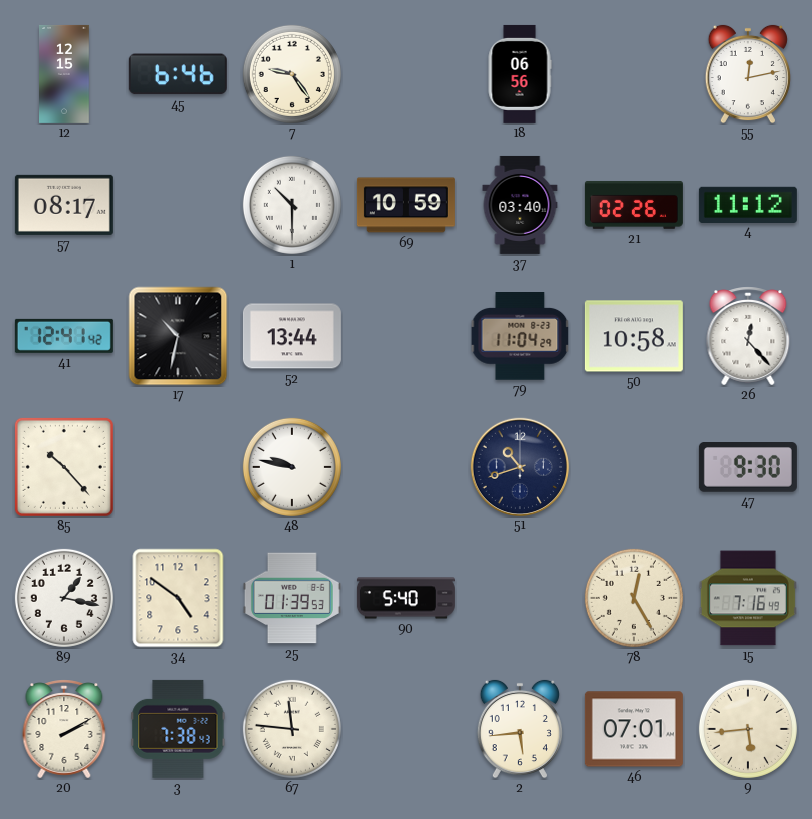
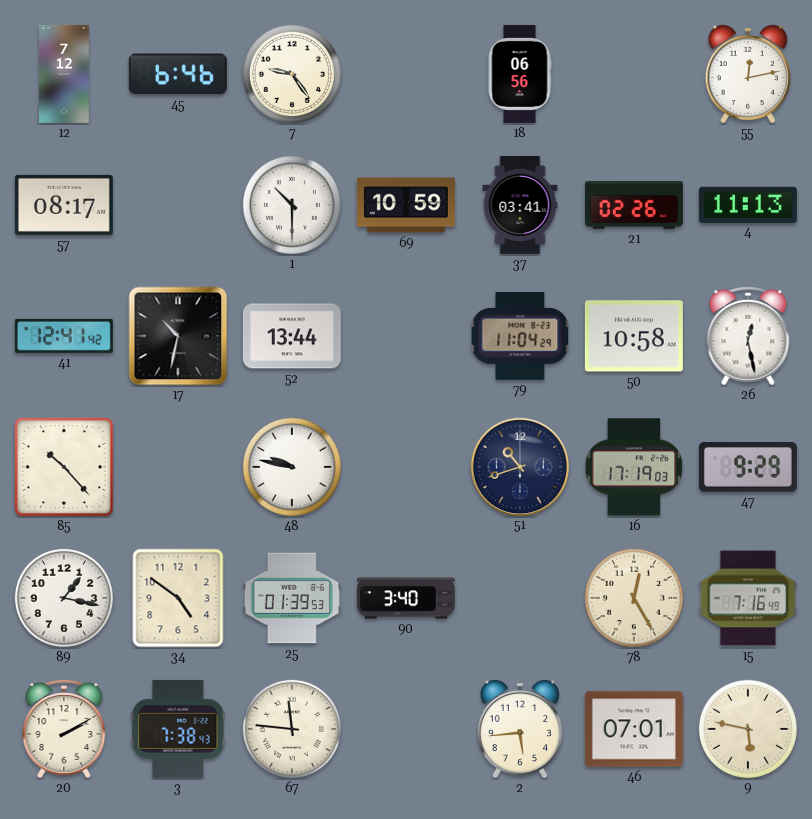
12: 12:15 -> 7:12 (64, 74)
37: 03:40 -> 03:41 (520, 205)
4: 11:12 -> 11:13 (748, 204)
26: 12:23 -> 12:28 (748, 336)
16: none -> 17:19 (634, 467)
47: 9:30 -> 9:29 (748, 467)
90: 5:40 -> 3:40 (406, 598)
9: 5:44 -> 5:47 (748, 729)
